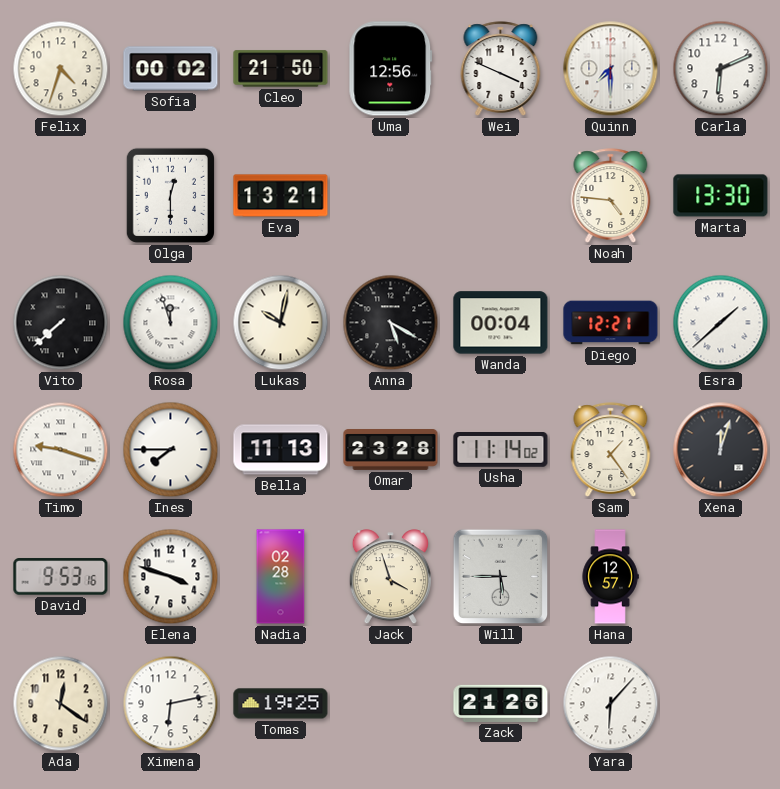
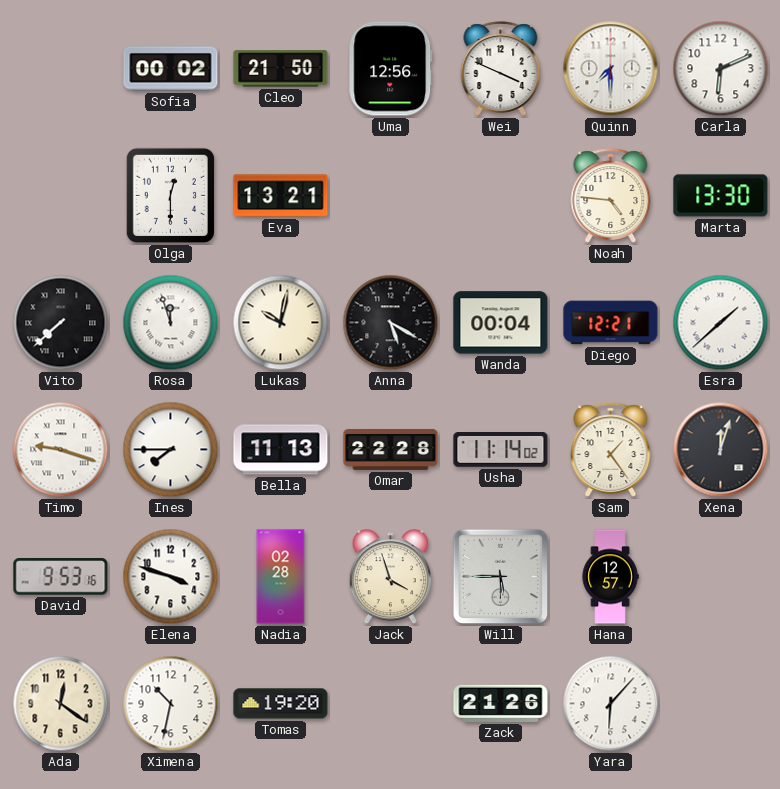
Felix: 4:33 -> none (61, 69)
Omar: 23:28 -> 22:28 (391, 450)
Ximena: 6:13 -> 10:32 (171, 704)
Tomas: 19:25 -> 19:20 (281, 704)
